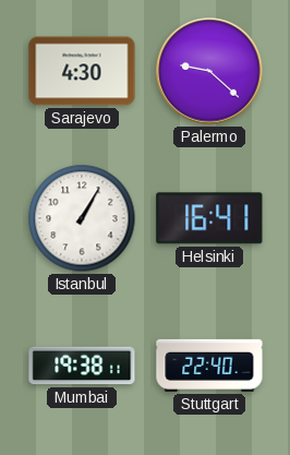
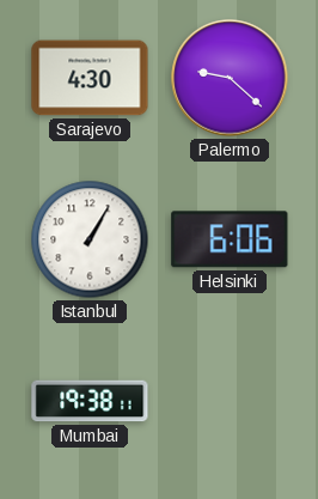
Helsinki: 16:41 -> 6:06 (230, 239)
Stuttgart: 22:40 -> none (209, 366)
